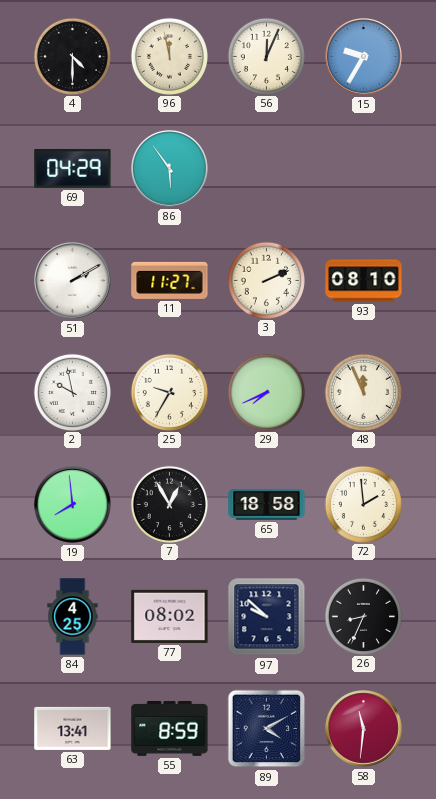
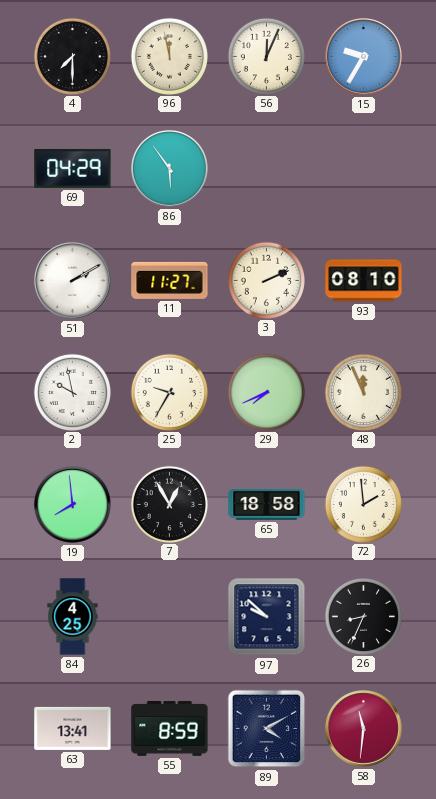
4: 4:30 -> 7:30 (72, 56)
77: 08:02 -> none (170, 616)
